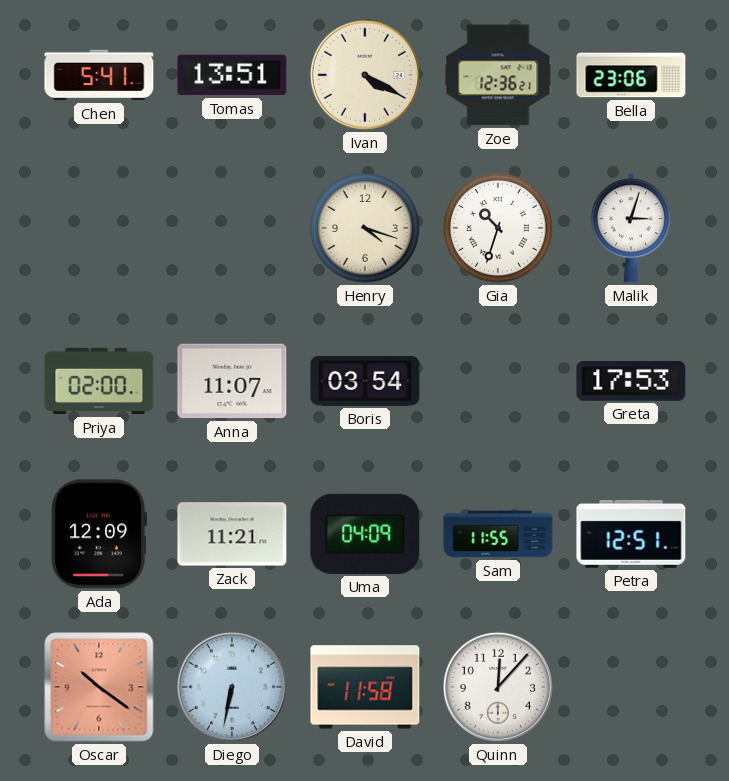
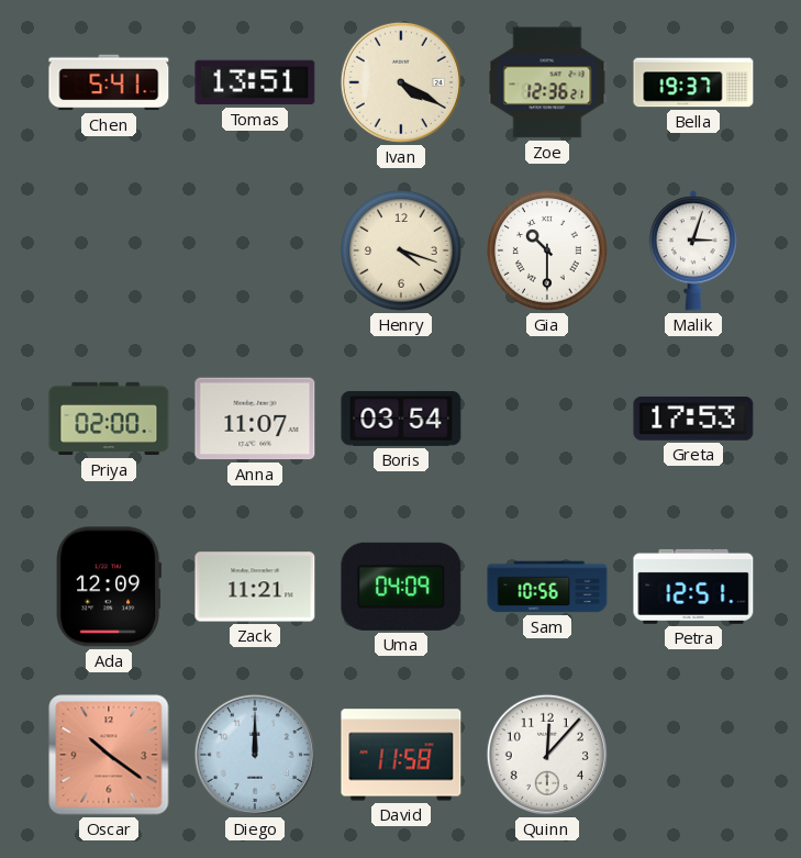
Bella: 23:06 -> 19:37 (693, 82)
Gia: 10:33 -> 10:30 (547, 250)
Sam: 11:55 -> 10:56 (547, 587)
Diego: 6:32 -> 12:00 (255, 755)
